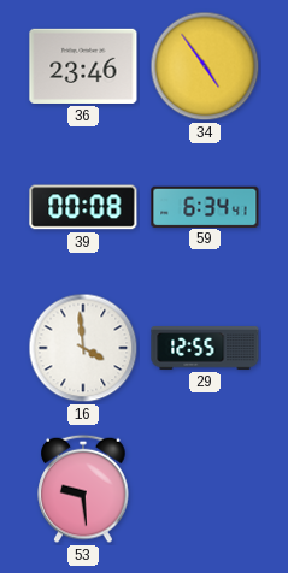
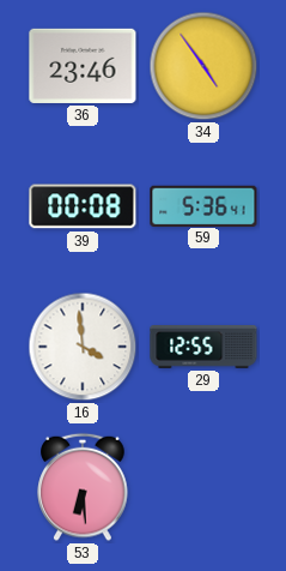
59: 6:34 -> 5:36 (203, 205)
53: 9:29 -> 6:29 (83, 487)
